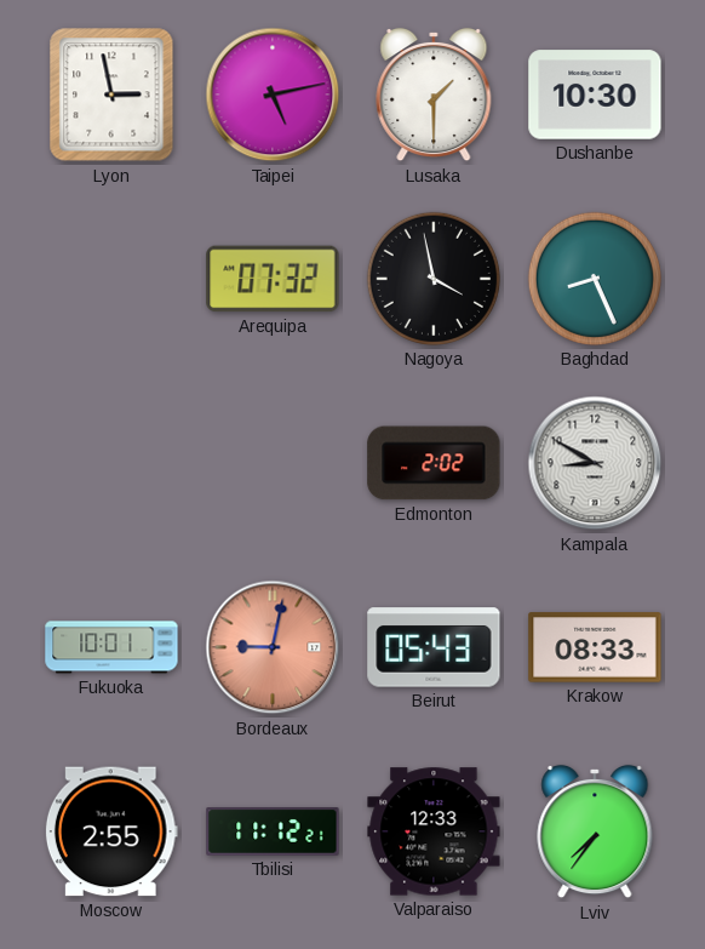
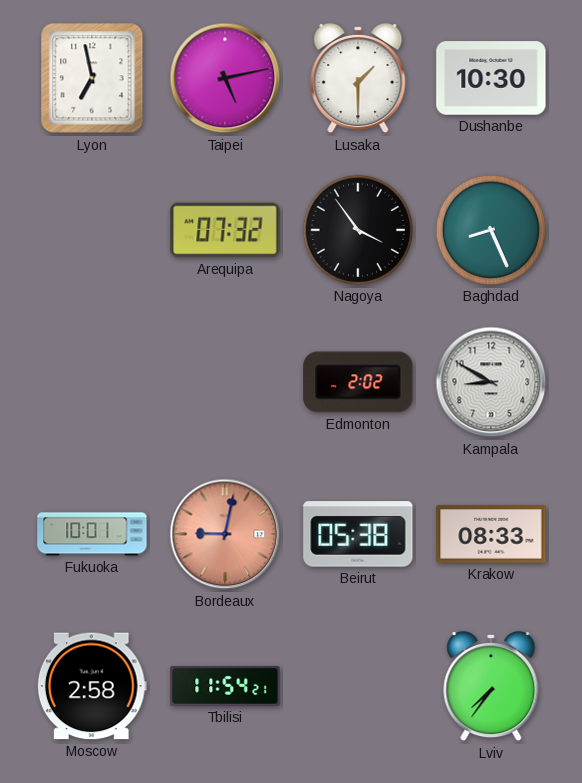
Lyon: 2:58 -> 6:58 (92, 78)
Nagoya: 3:58 -> 3:54 (358, 230)
Beirut: 05:43 -> 05:38 (358, 534)
Moscow: 2:55 -> 2:58 (92, 686)
Tbilisi: 11:12 -> 11:54 (225, 686)
Valparaiso: 12:33 -> none (434, 831)
